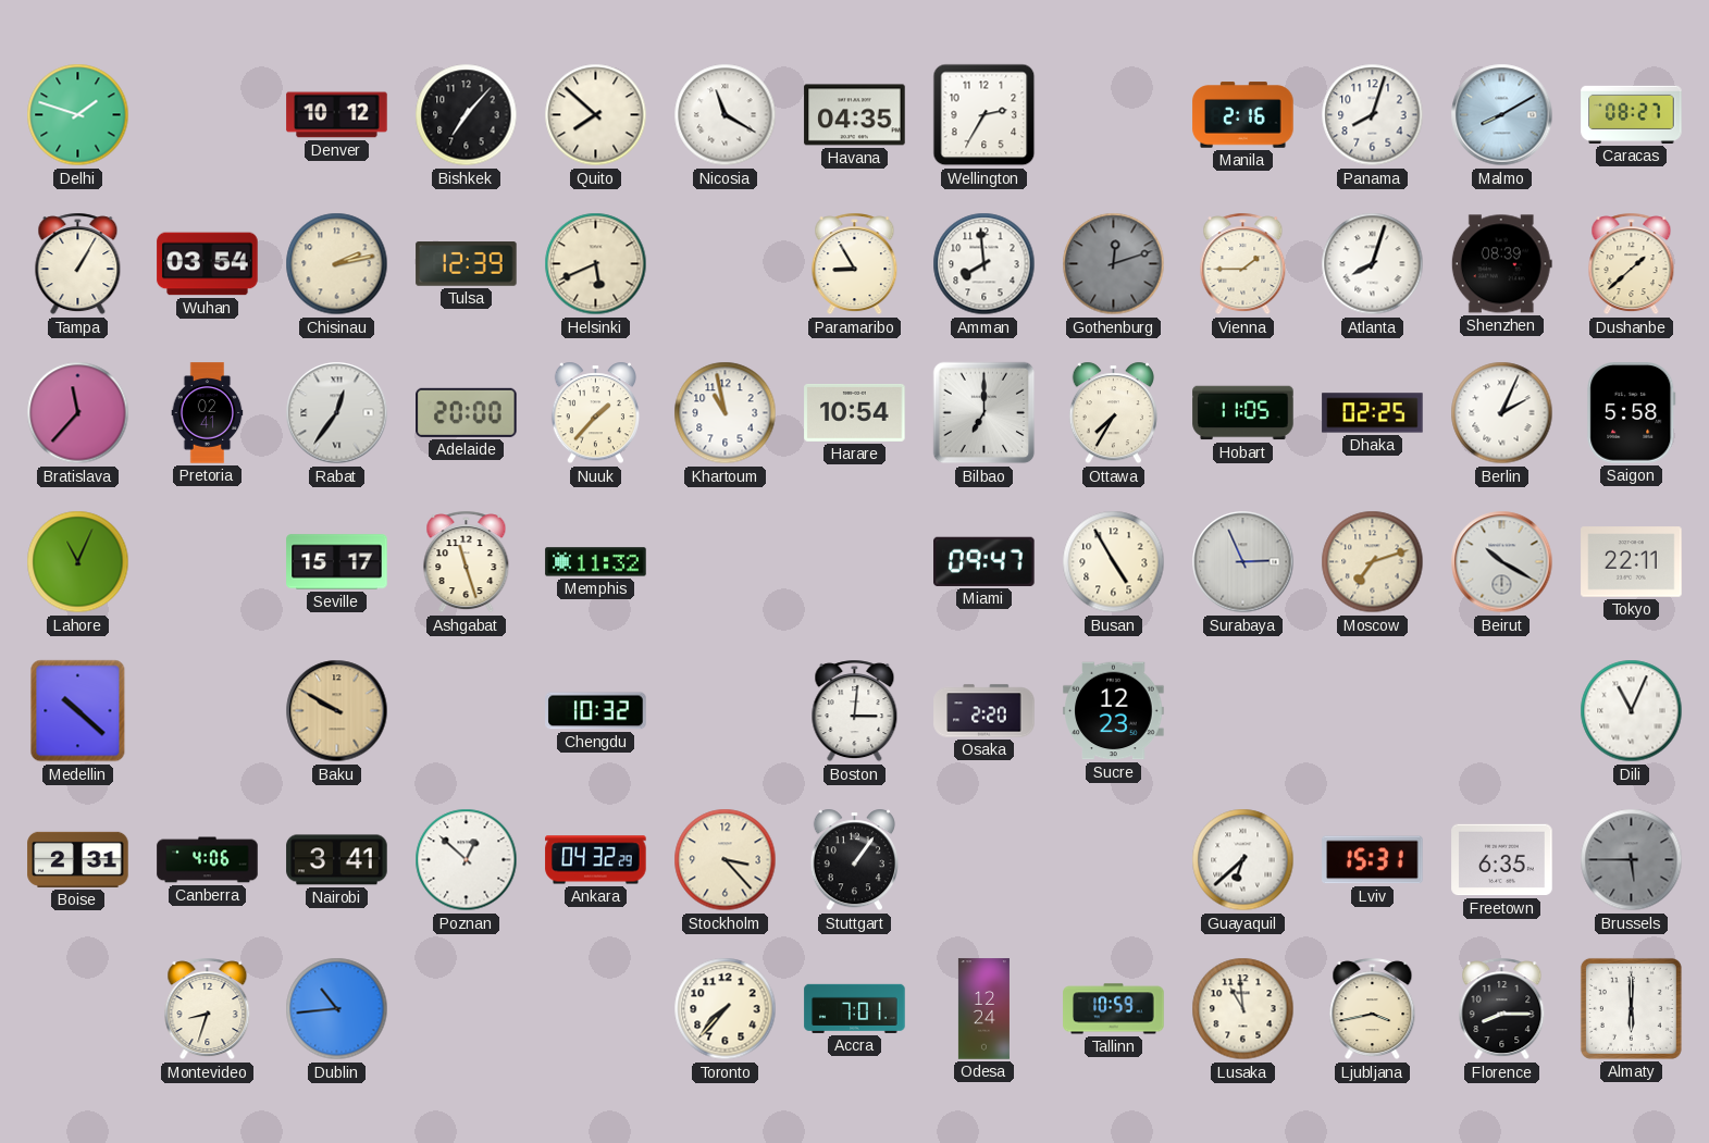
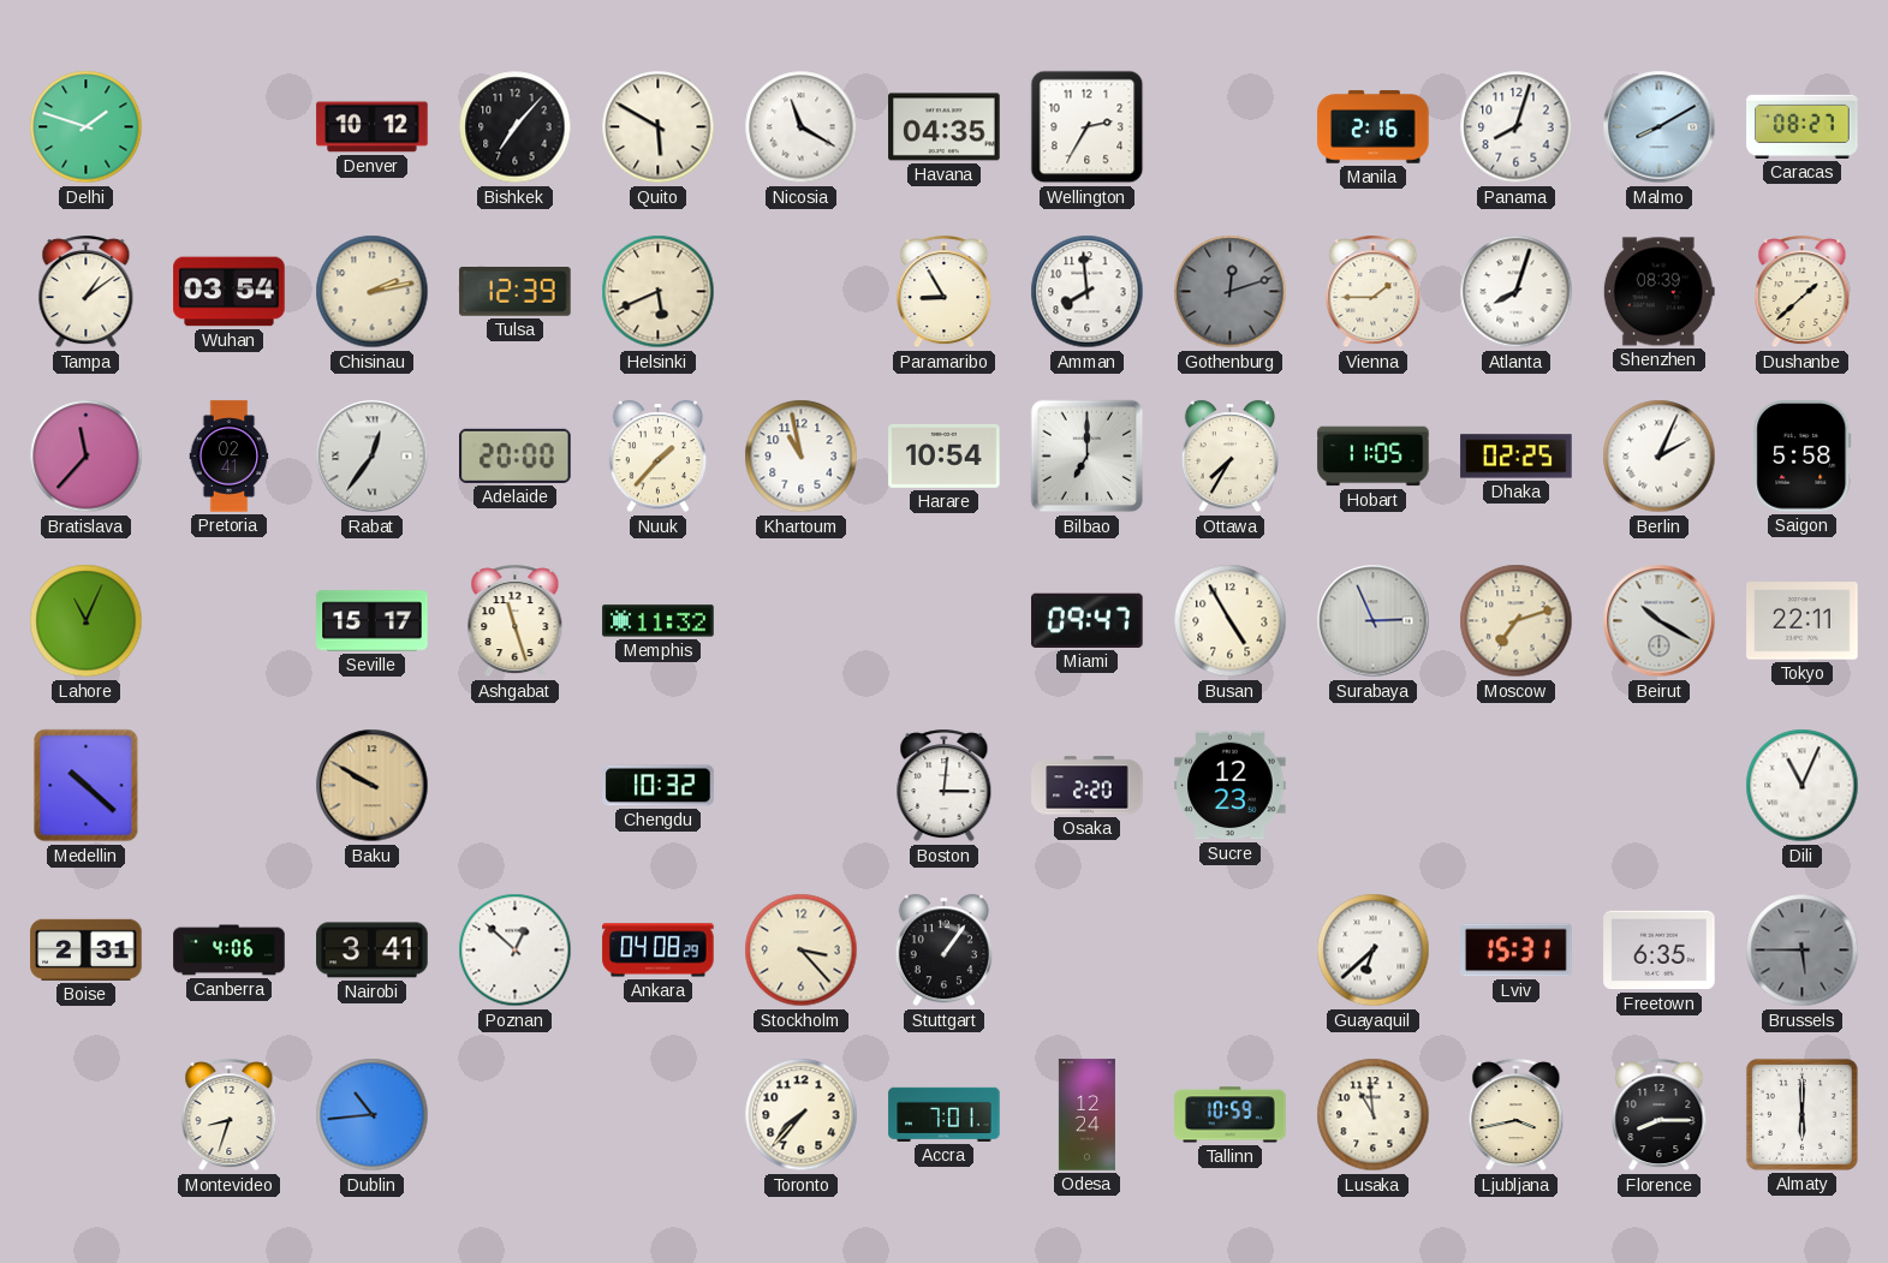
Quito: 7:52 -> 5:50 (659, 127)
Tampa: 1:05 -> 1:09 (87, 292)
Ankara: 04:32 -> 04:08 (659, 951)
